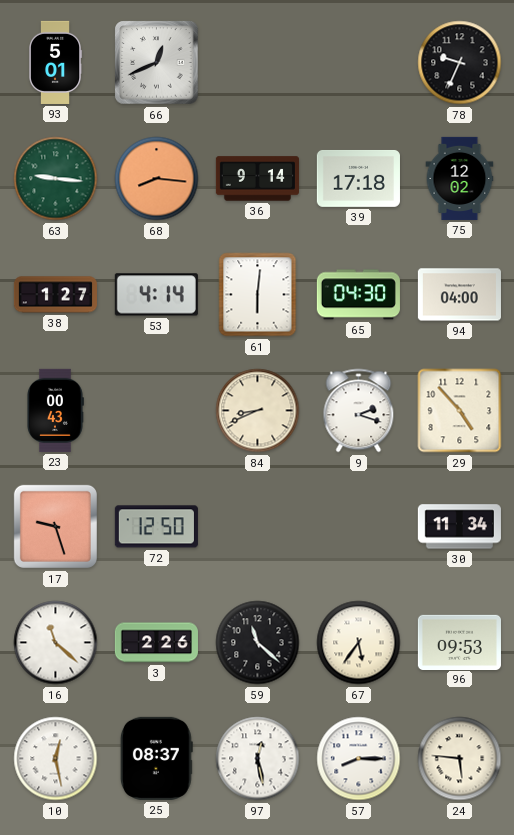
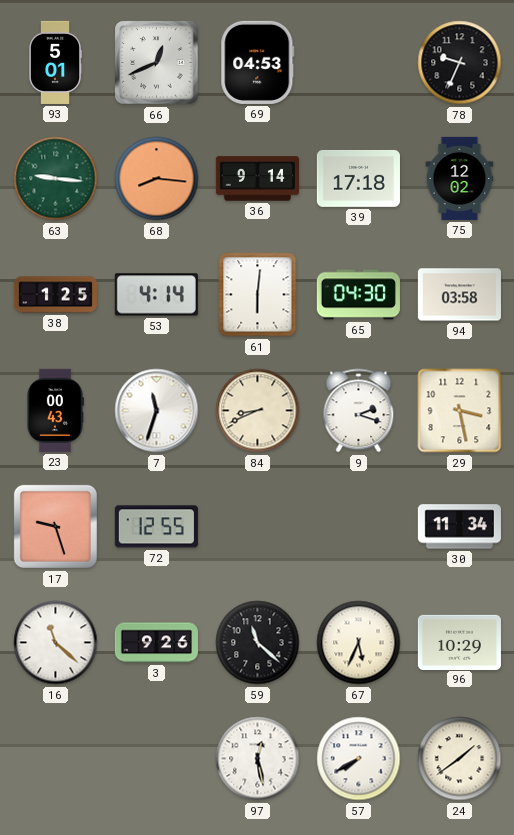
69: none -> 04:53 (258, 62)
38: 1:27 -> 1:25 (55, 295)
94: 04:00 -> 03:58 (459, 295)
7: none -> 11:33 (157, 411)
29: 4:53 -> 3:28 (460, 411)
72: 12:50 -> 12:55 (156, 527)
3: 2:26 -> 9:26 (156, 643)
67: 5:36 -> 5:34 (359, 643)
96: 09:53 -> 10:29 (459, 642)
10: 12:28 -> none (56, 759)
25: 08:37 -> none (156, 758)
57: 8:15 -> 7:40 (359, 759)
24: 5:46 -> 1:39 (460, 759)
